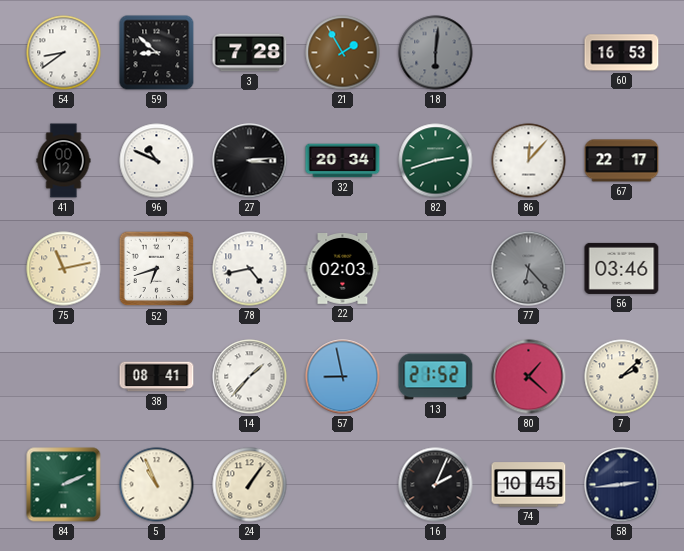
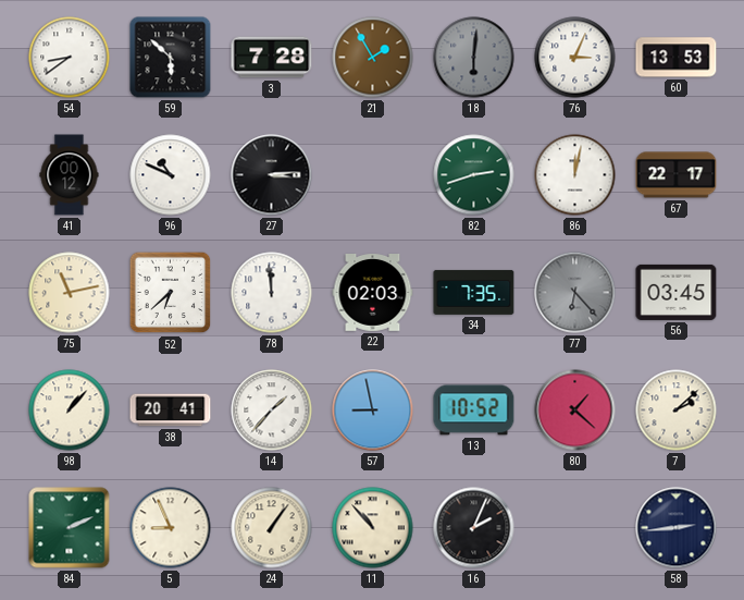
59: 8:52 -> 5:52 (171, 58)
76: none -> 3:04 (575, 58)
60: 16:53 -> 13:53 (677, 58)
32: 20:34 -> none (343, 161)
86: 12:07 -> 12:02 (575, 175)
52: 6:42 -> 6:38 (171, 293)
78: 4:43 -> 11:59 (272, 293)
34: none -> 7:35 (474, 292)
56: 03:46 -> 03:45 (677, 292)
98: none -> 1:07 (70, 411)
38: 08:41 -> 20:41 (171, 411)
13: 21:52 -> 10:52 (474, 411)
5: 10:56 -> 8:56 (171, 528)
11: none -> 10:53 (373, 528)
74: 10:45 -> none (529, 485)
